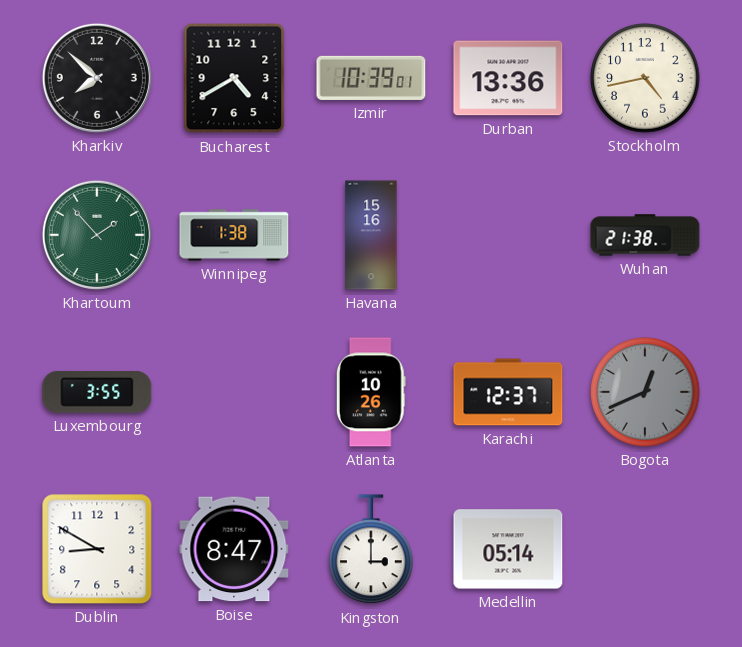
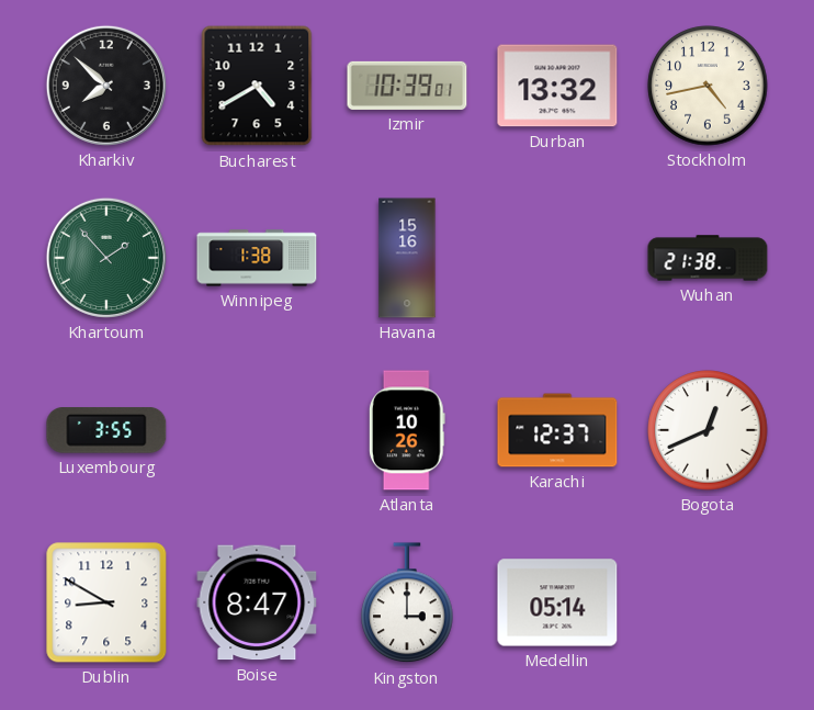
Durban: 13:36 -> 13:32 (557, 86)
Bogota dial: grey -> white (708, 430)
